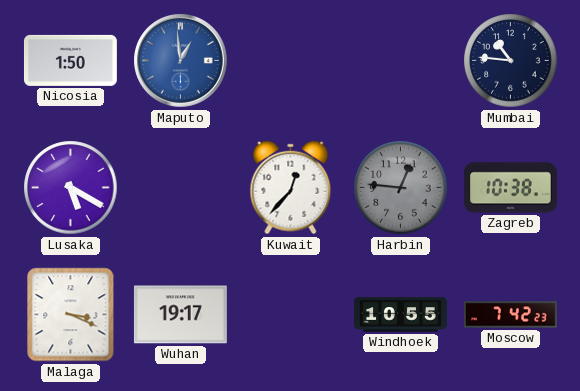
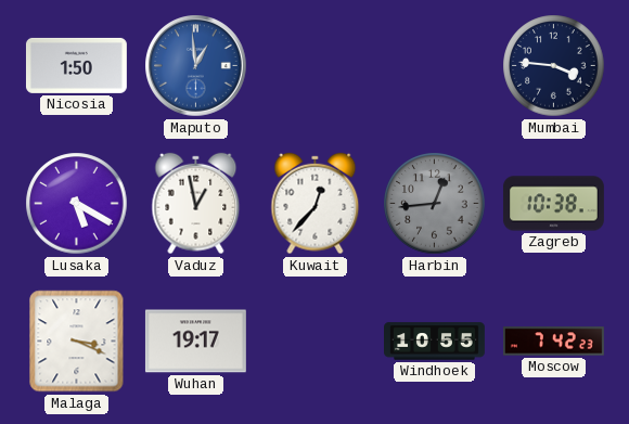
Mumbai: 10:46 -> 3:46 (554, 66)
Vaduz: none -> 12:58 (196, 204)
Harbin: 12:46 -> 12:44 (435, 204)
